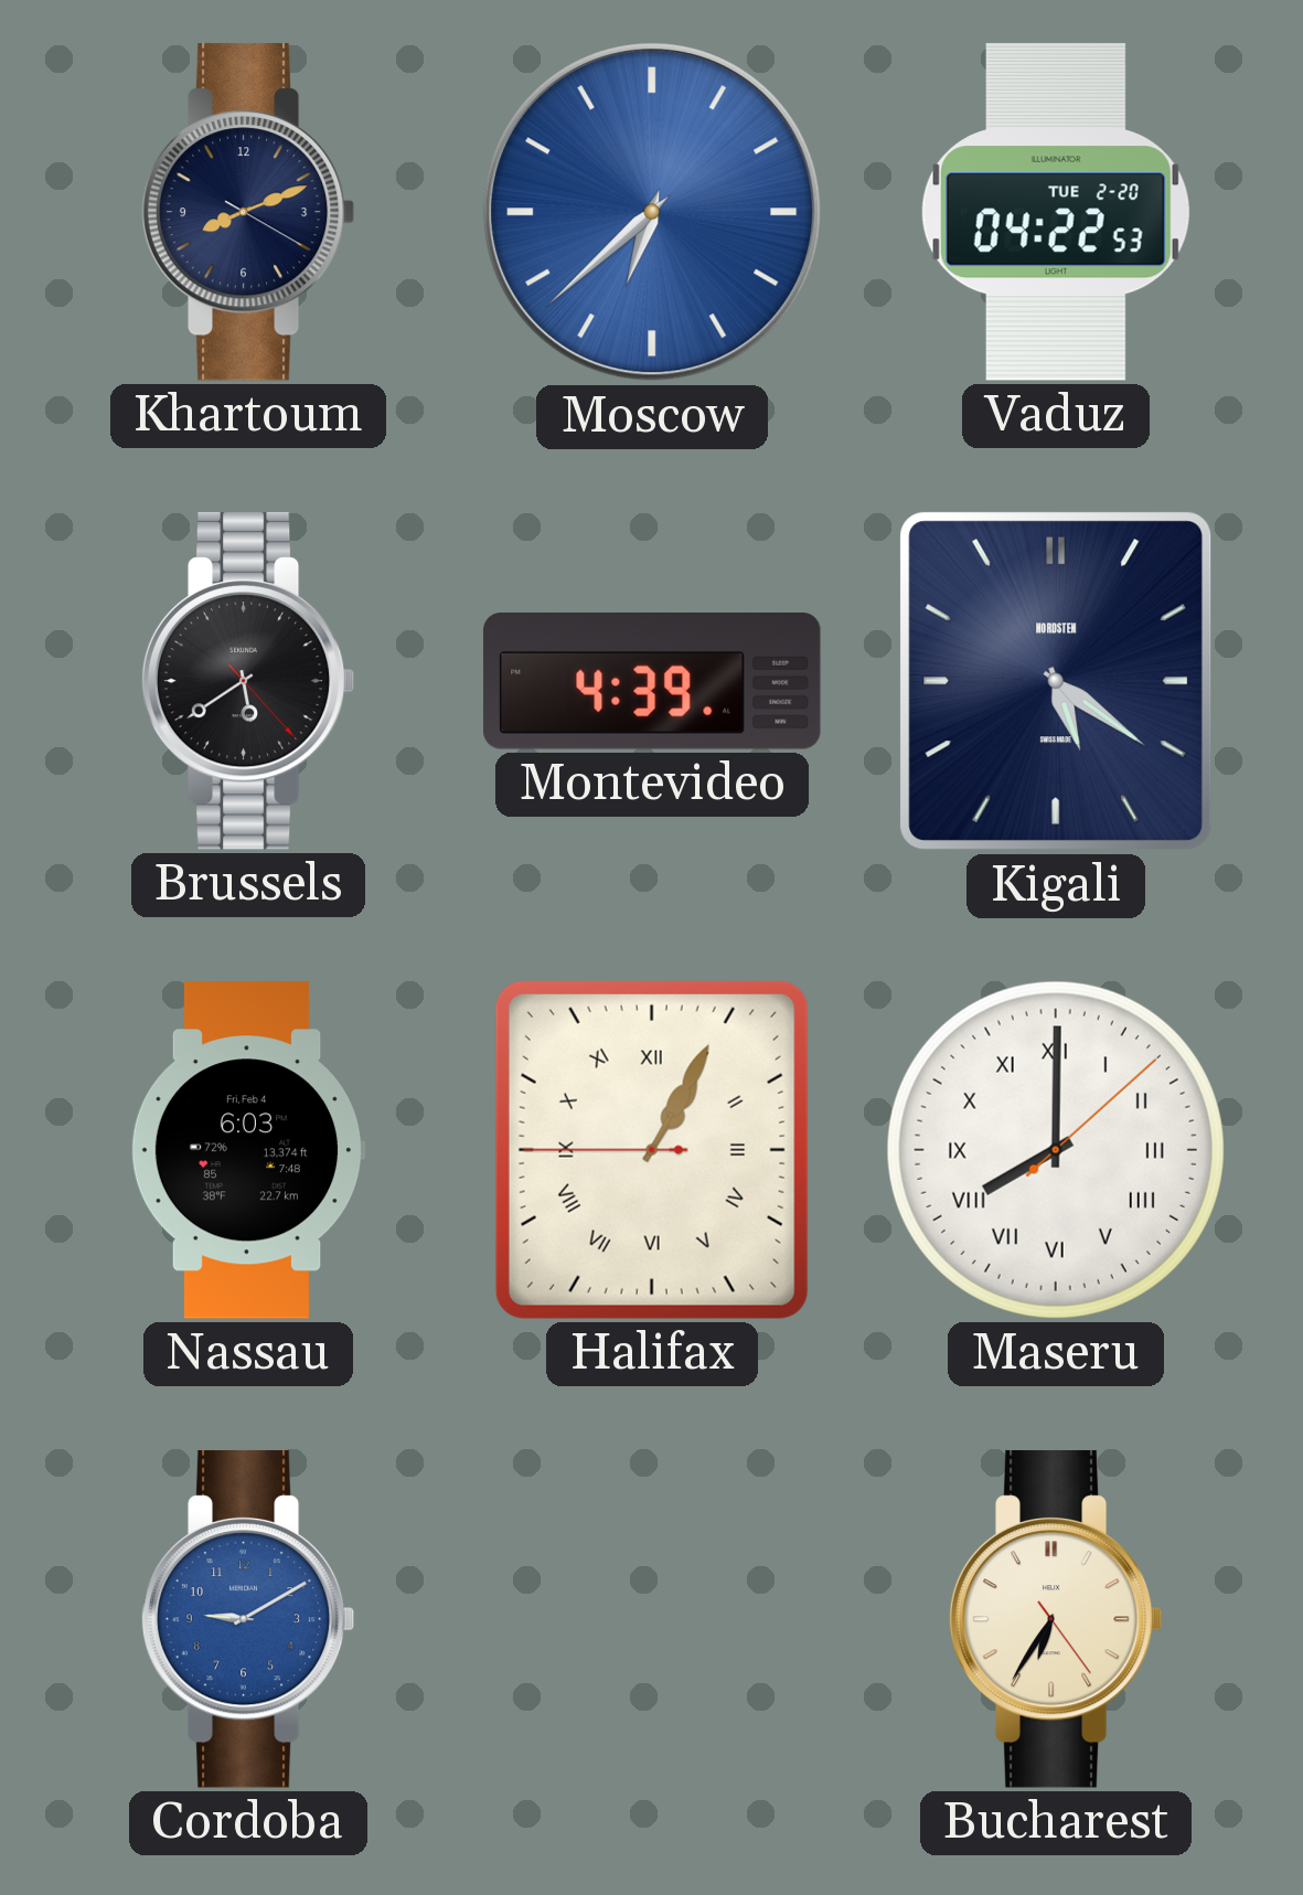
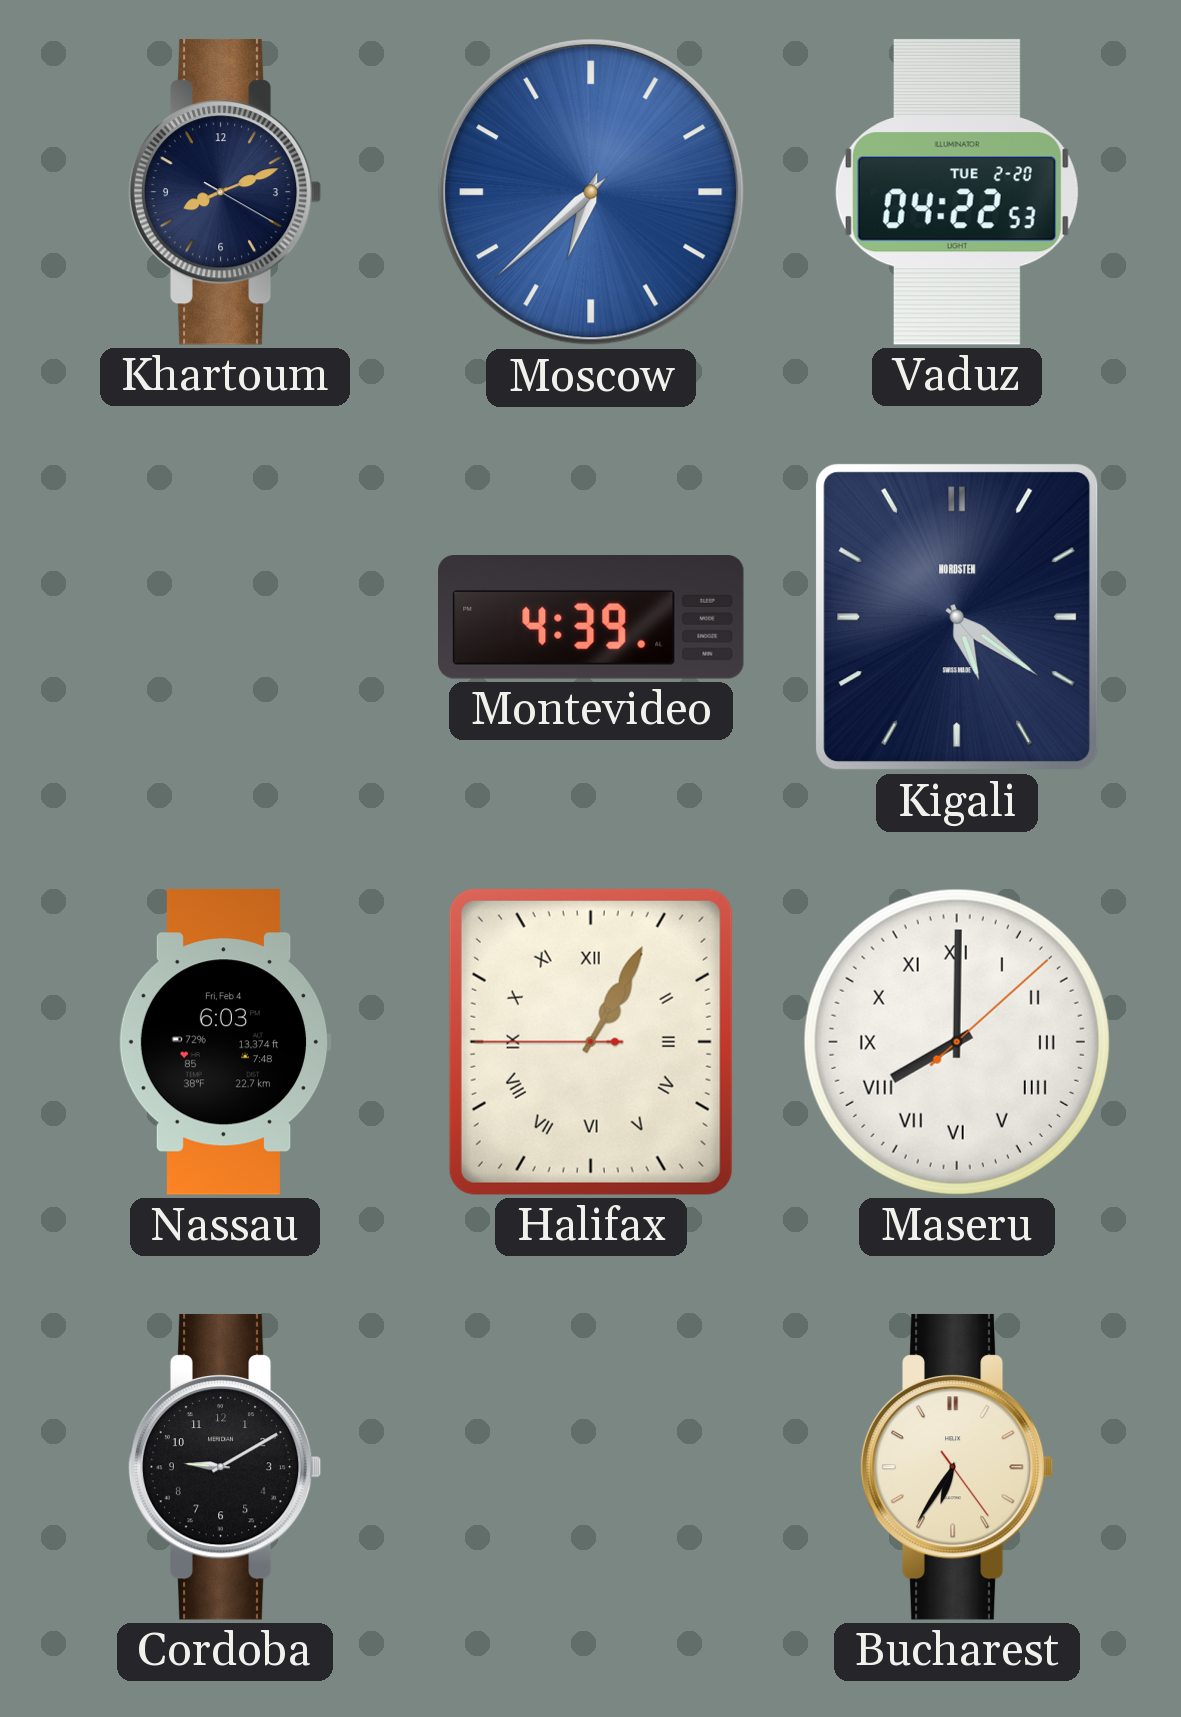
Brussels: 5:39 -> none (248, 681)
Cordoba dial: blue -> black (225, 1467)
